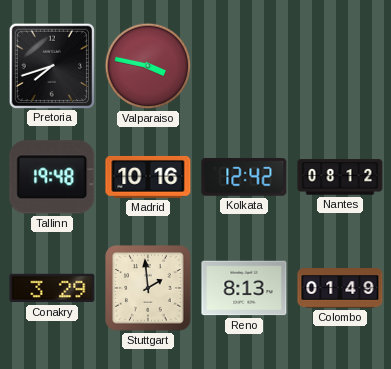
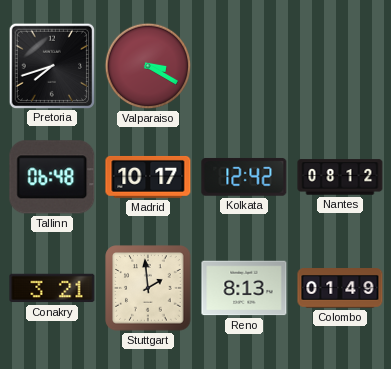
Valparaiso: 3:47 -> 3:20 (148, 66)
Tallinn: 19:48 -> 06:48 (52, 177)
Madrid: 10:16 -> 10:17 (148, 177)
Conakry: 3:29 -> 3:21 (52, 288)
